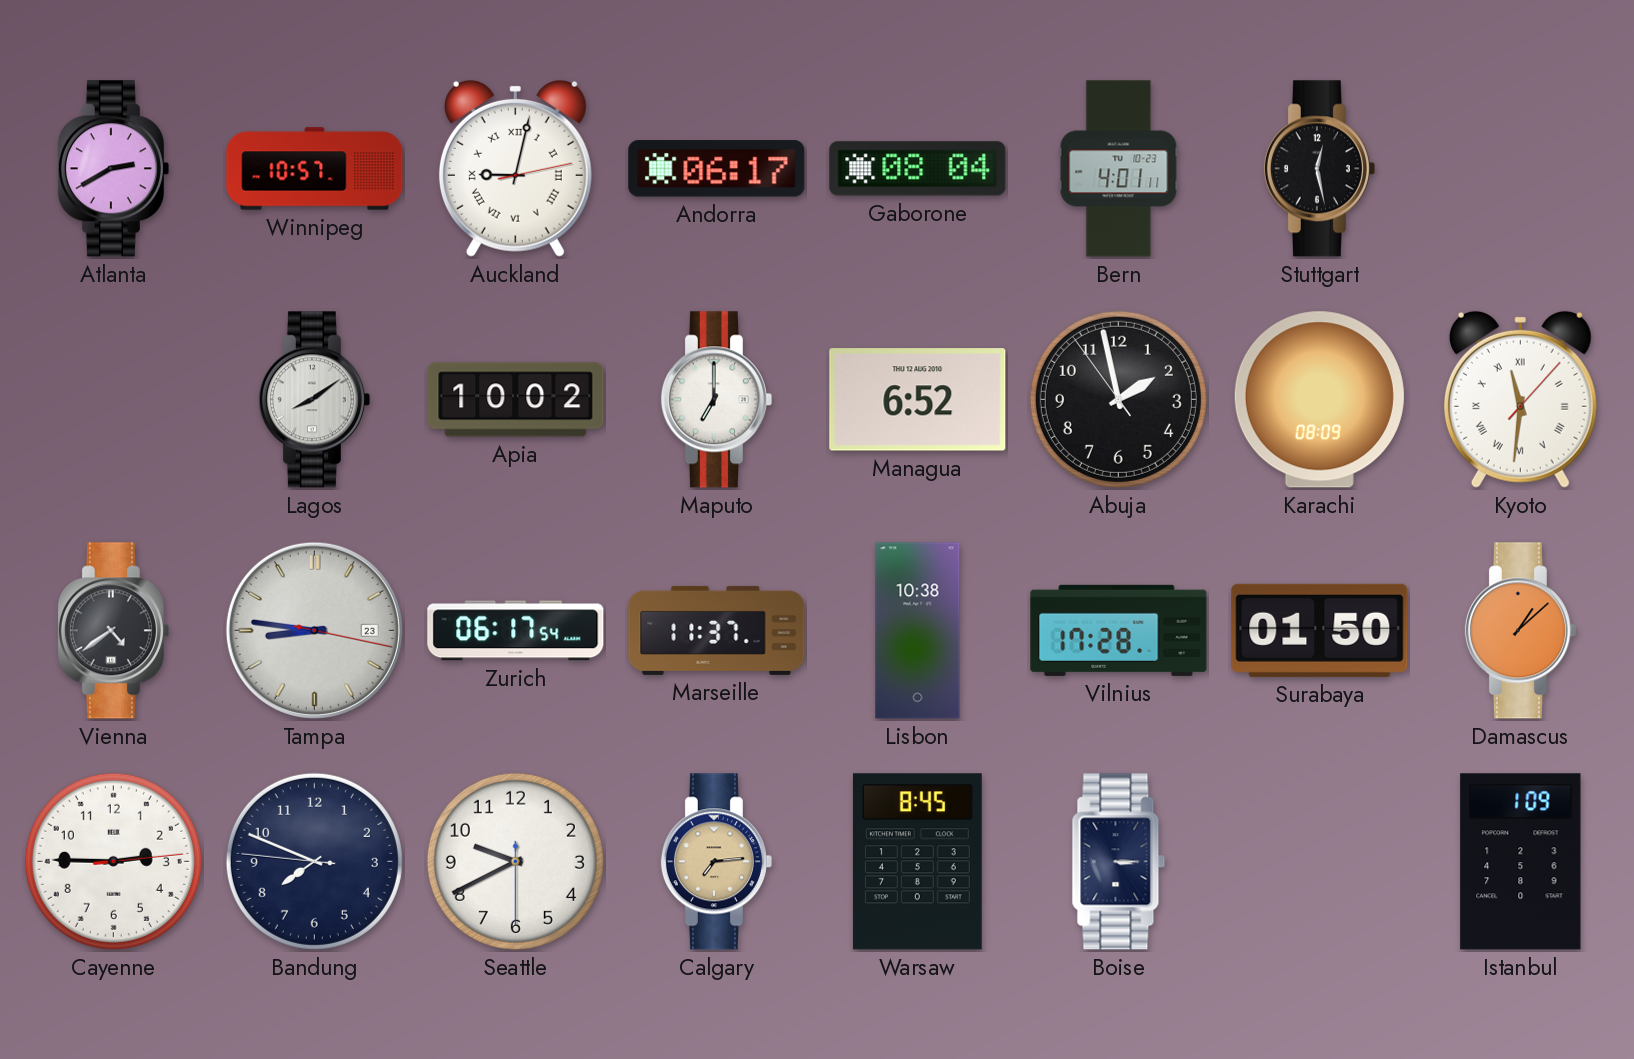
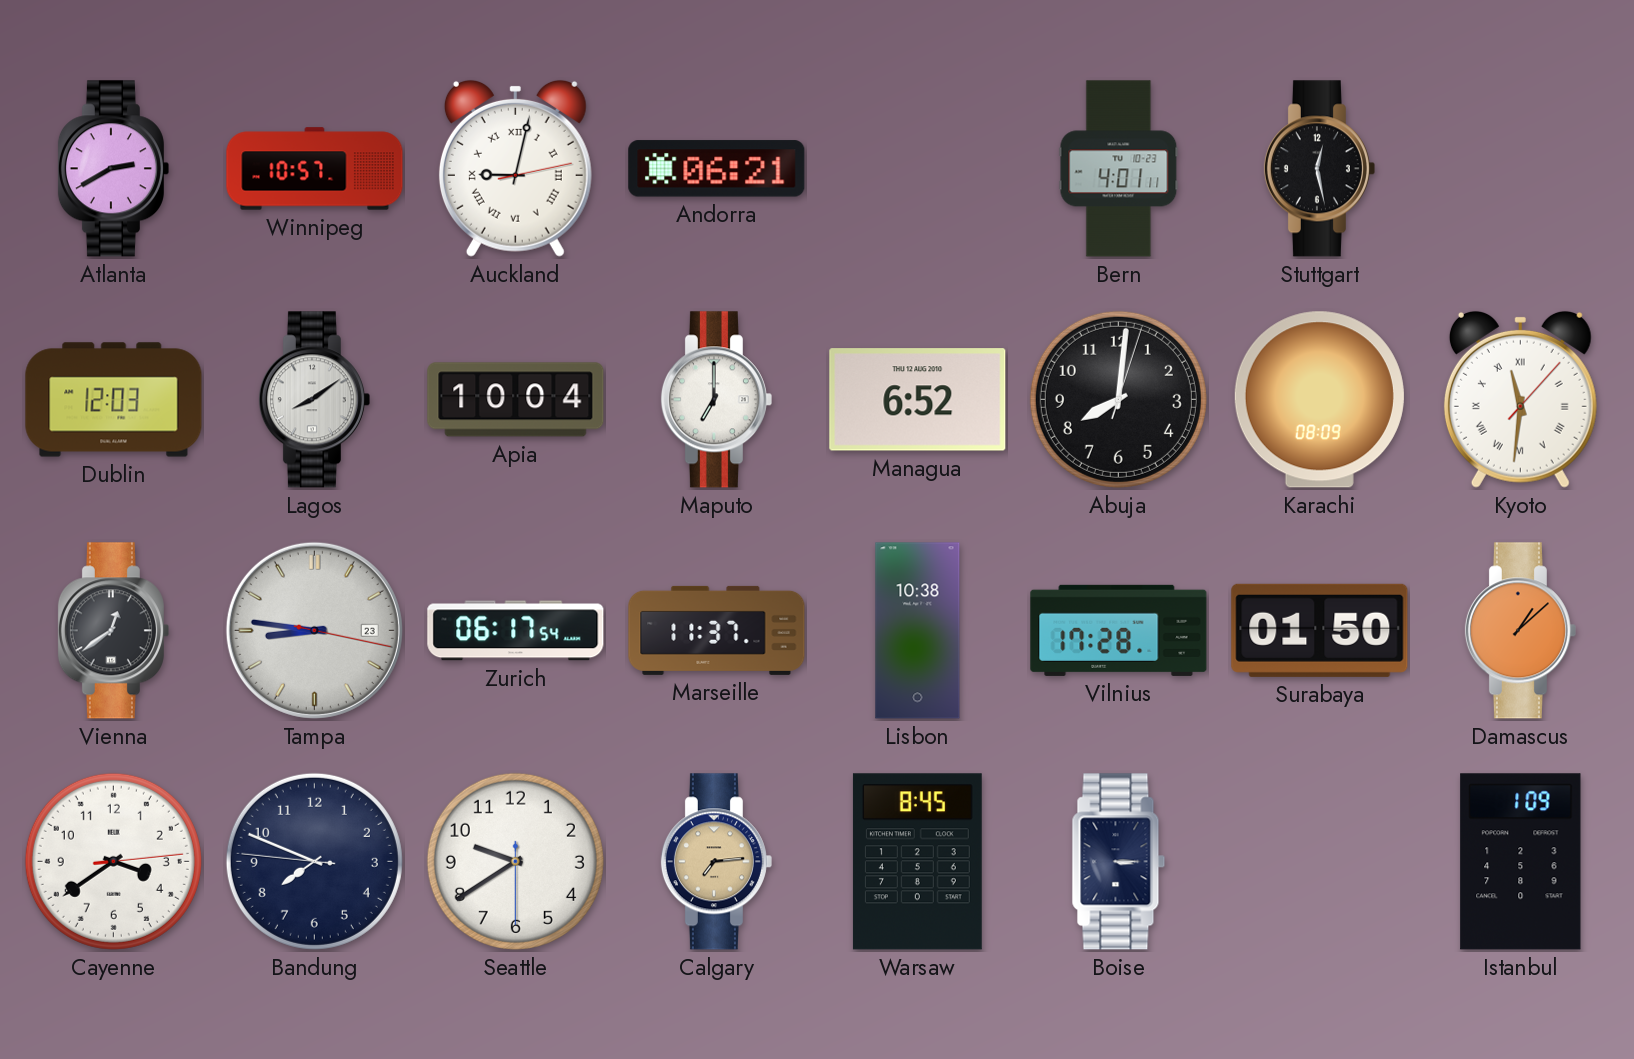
Andorra: 06:17 -> 06:21 (717, 169)
Gaborone: 08:04 -> none (918, 169)
Dublin: none -> 12:03 (114, 400)
Apia: 10:02 -> 10:04 (516, 400)
Abuja: 1:57 -> 8:01 (1118, 399)
Vienna: 4:39 -> 12:39 (113, 631)
Cayenne: 2:45 -> 3:39 (113, 861)
Seattle: 9:40 -> 9:39 (515, 861)
